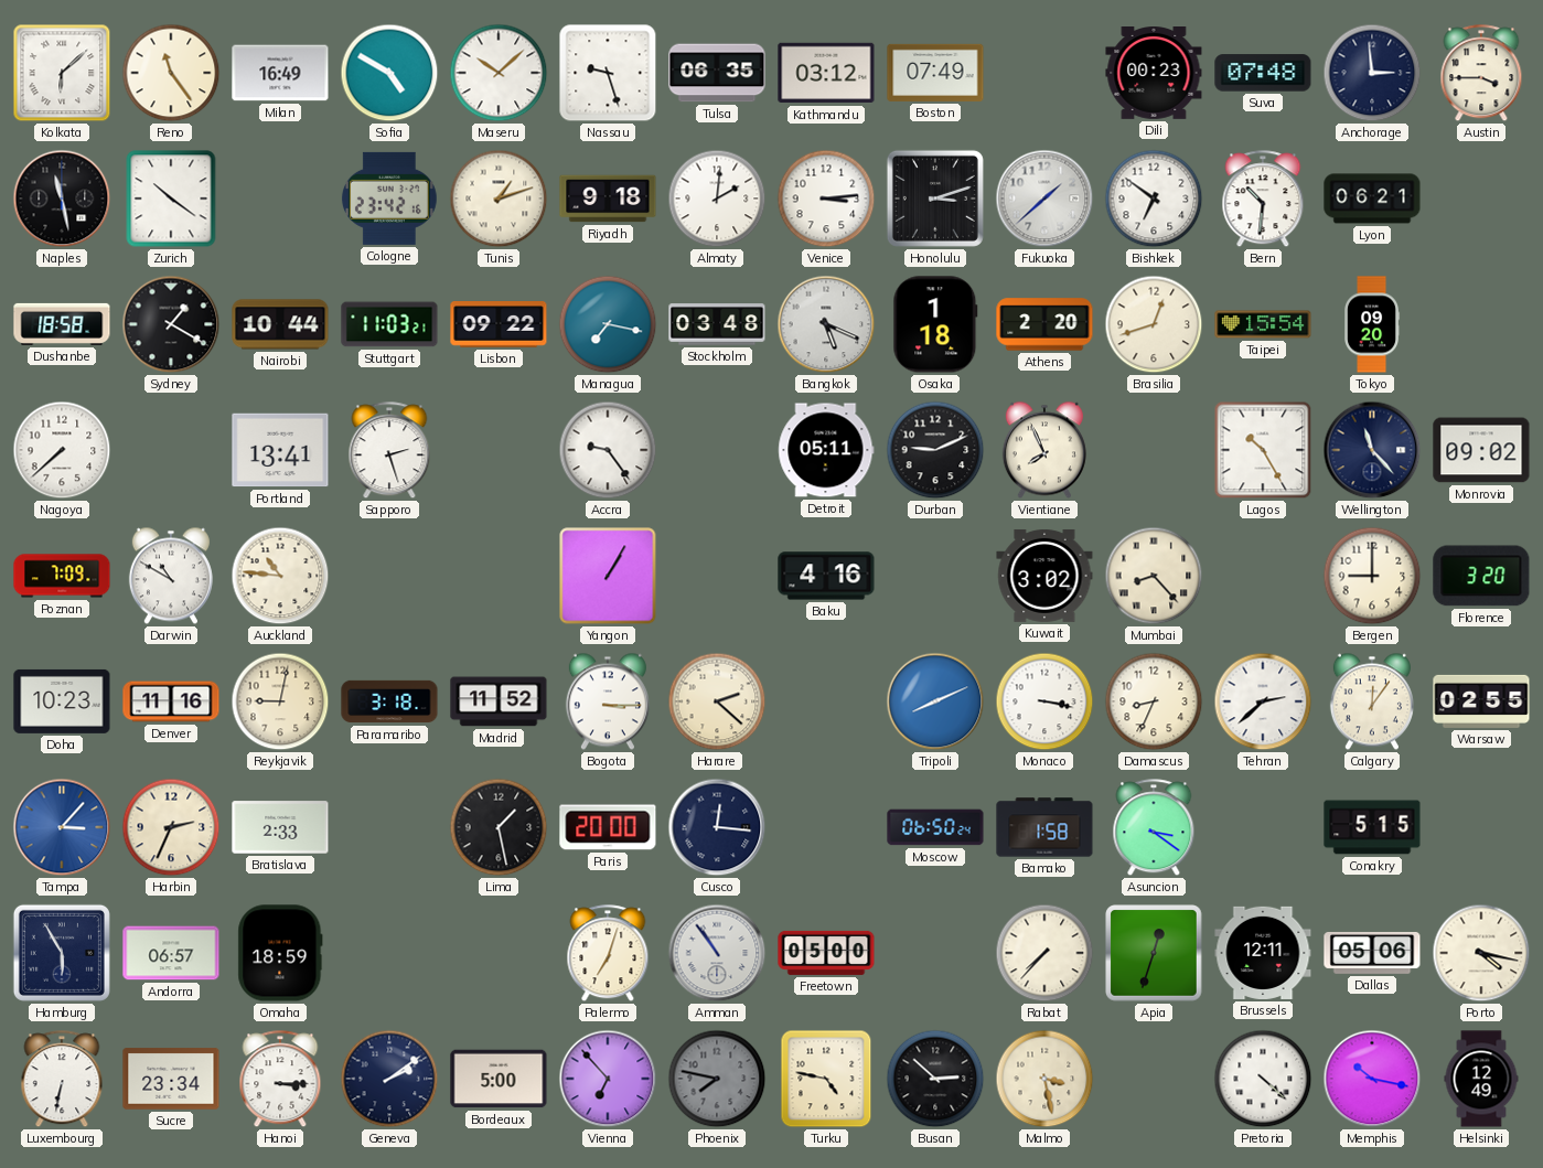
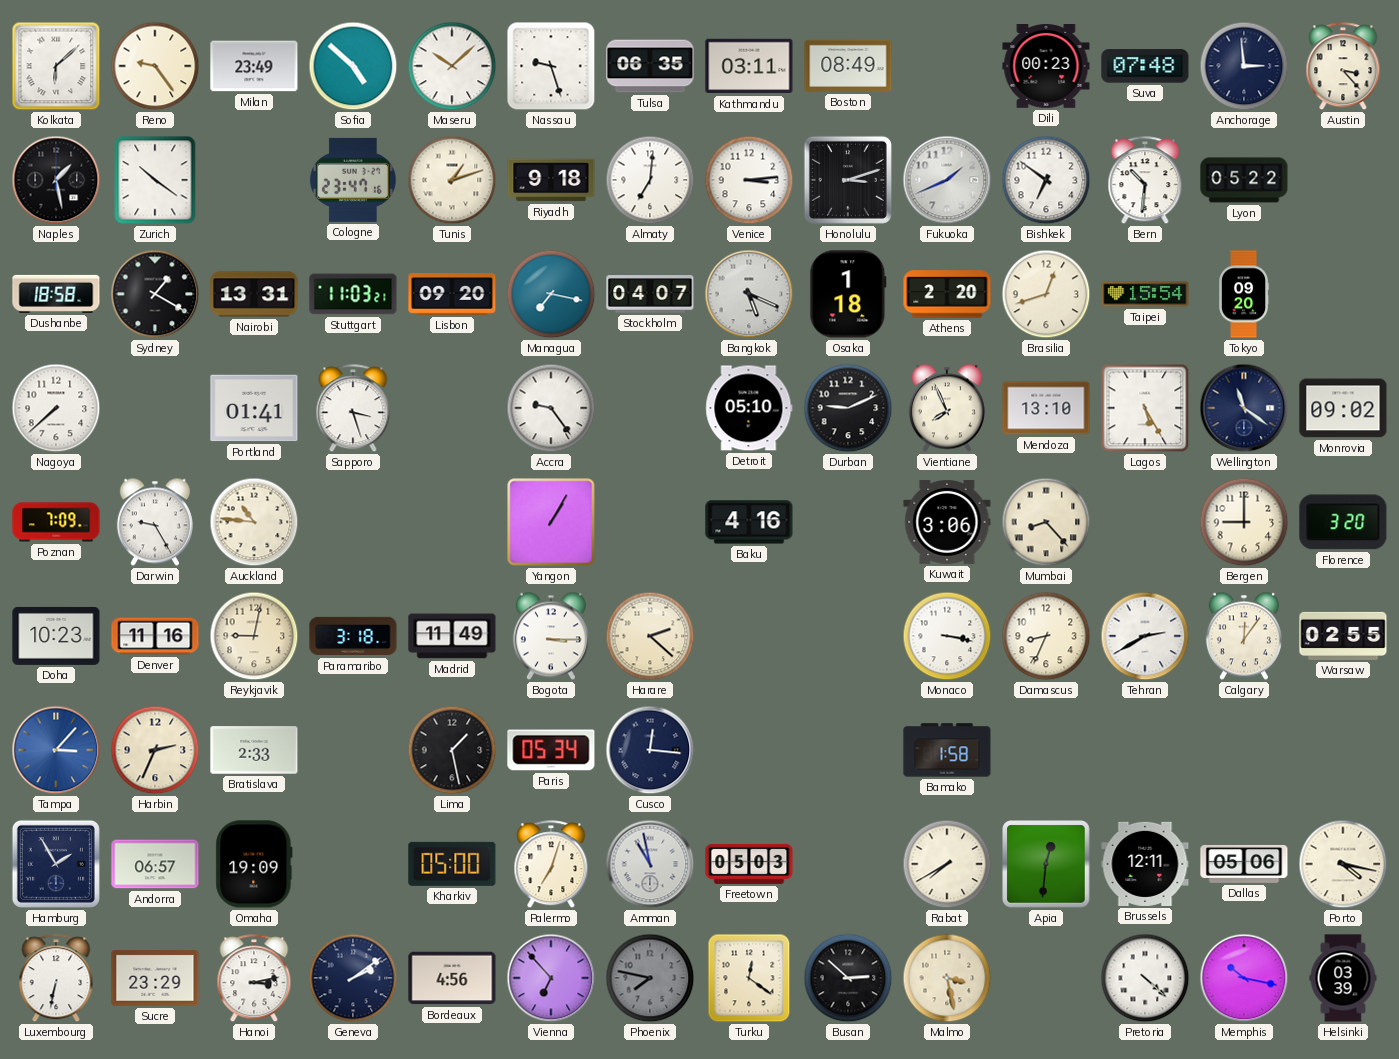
Reno: 11:24 -> 9:24 (155, 66)
Milan: 16:49 -> 23:49 (254, 66)
Sofia: 4:50 -> 4:52 (353, 66)
Kathmandu: 03:12 -> 03:11 (749, 66)
Boston: 07:49 -> 08:49 (848, 66)
Austin: 3:45 -> 3:23 (1343, 67)
Naples: 11:28 -> 1:28 (56, 180)
Cologne: 23:42 -> 23:47 (353, 180)
Almaty: 2:01 -> 7:01 (650, 180)
Fukuoka: 1:38 -> 1:41 (947, 180)
Lyon: 06:21 -> 05:22 (1244, 180)
Nairobi: 10:44 -> 13:31 (254, 294)
Lisbon: 09:22 -> 09:20 (452, 294)
Stockholm: 03:48 -> 04:07 (650, 294)
Portland: 13:41 -> 01:41 (254, 408)
Sapporo: 2:27 -> 3:27 (353, 409)
Detroit: 05:11 -> 05:10 (749, 408)
Mendoza: none -> 13:10 (1046, 408)
Lagos: 10:25 -> 5:25 (1145, 408)
Wellington: 11:23 -> 11:21 (1244, 408)
Darwin: 10:50 -> 9:25 (155, 522)
Kuwait: 3:02 -> 3:06 (947, 522)
Madrid: 11:52 -> 11:49 (452, 636)
Tripoli: 8:11 -> none (935, 701)
Tehran: 2:38 -> 2:40 (1145, 636)
Paris: 20:00 -> 05:34 (551, 750)
Moscow: 06:50 -> none (935, 827)
Asuncion: 3:21 -> none (1154, 828)
Conakry: 5:15 -> none (1372, 827)
Hamburg: 5:55 -> 1:55 (56, 864)
Omaha: 18:59 -> 19:09 (254, 864)
Kharkiv: none -> 05:00 (452, 864)
Amman: 10:54 -> 10:58 (650, 864)
Freetown: 05:00 -> 05:03 (749, 864)
Rabat: 7:37 -> 7:40 (947, 864)
Apia: 12:33 -> 12:31 (1046, 864)
Sucre: 23:34 -> 23:29 (155, 978)
Hanoi: 3:15 -> 3:13 (254, 979)
Bordeaux: 5:00 -> 4:56 (452, 978)
Turku: 4:47 -> 12:21 (749, 978)
Helsinki: 12:49 -> 03:39 (1343, 978)
